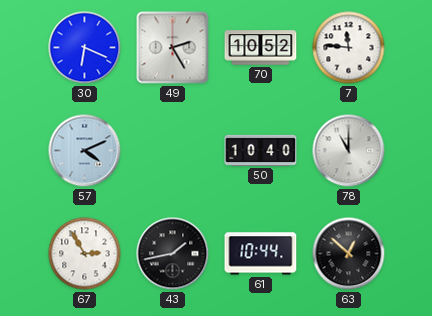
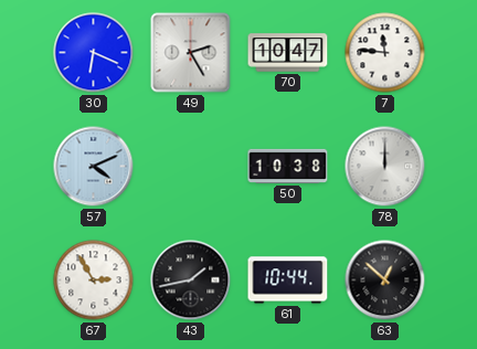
70: 10:52 -> 10:47 (288, 53)
50: 10:40 -> 10:38 (288, 166)
78: 11:00 -> 12:00 (385, 167)
